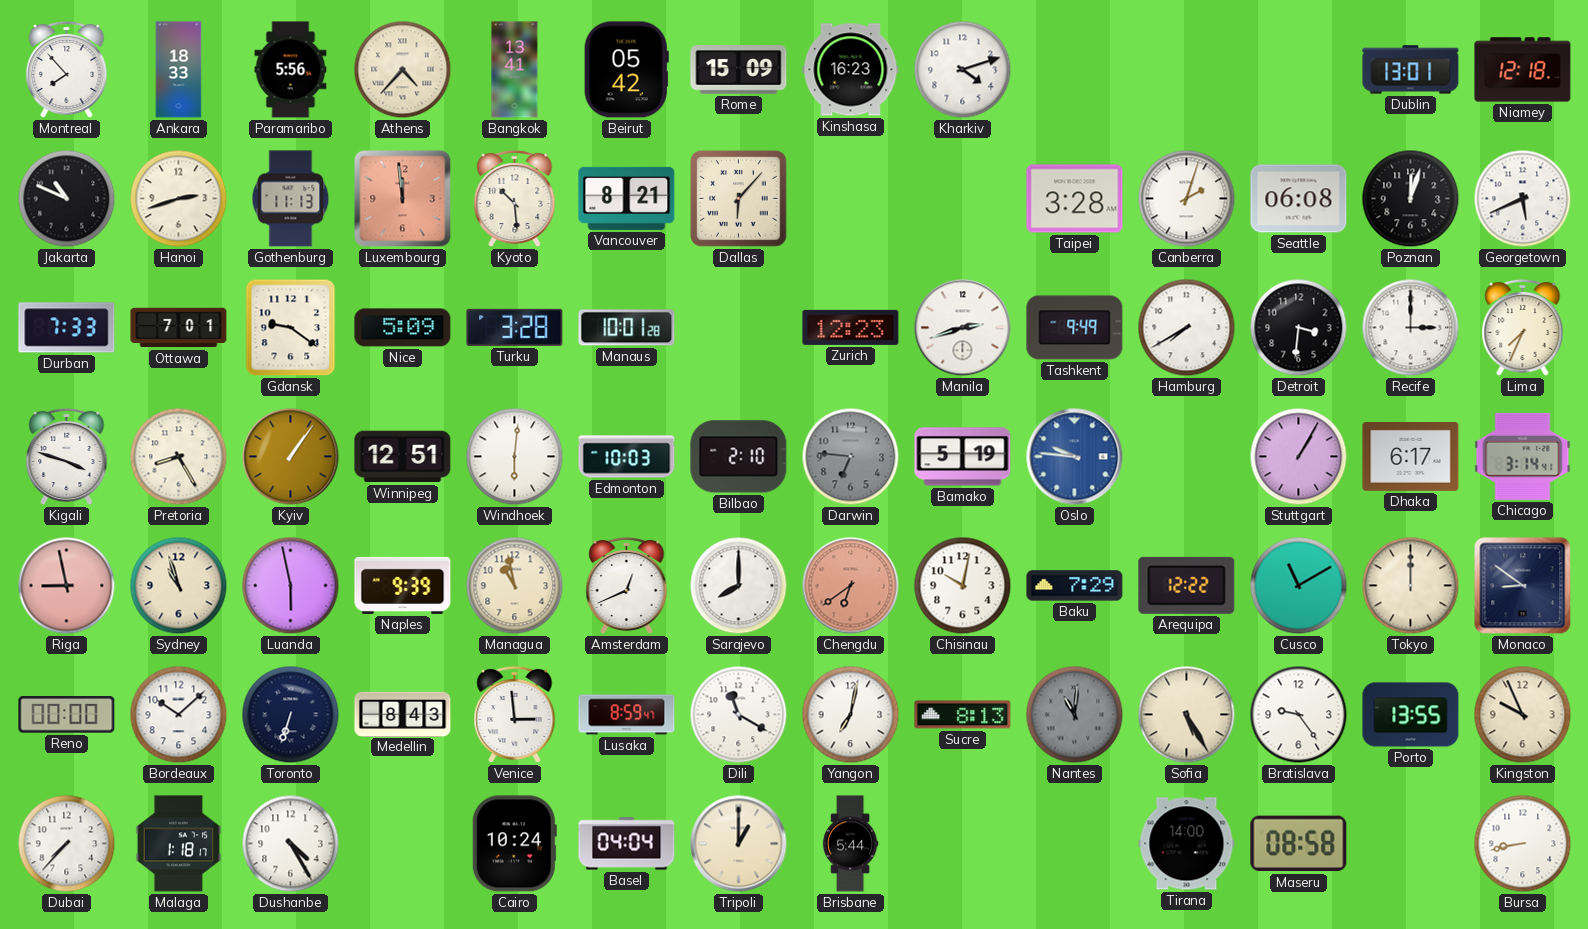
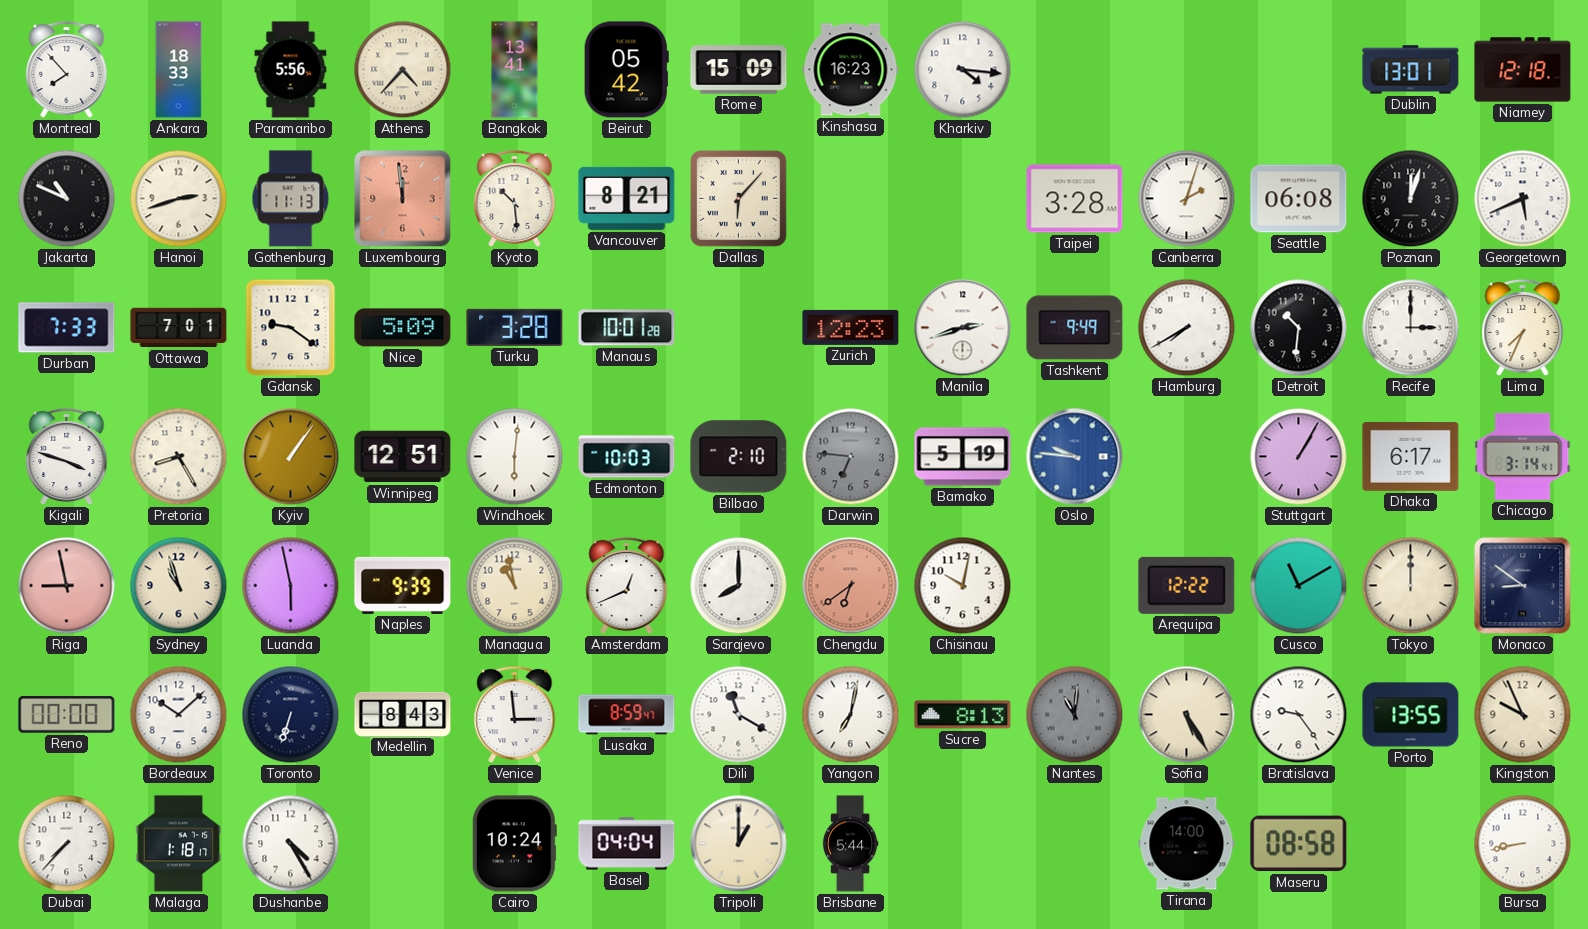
Kharkiv: 4:12 -> 4:16 (963, 70)
Detroit: 3:31 -> 10:31 (1299, 328)
Baku: 7:29 -> none (1075, 586)
